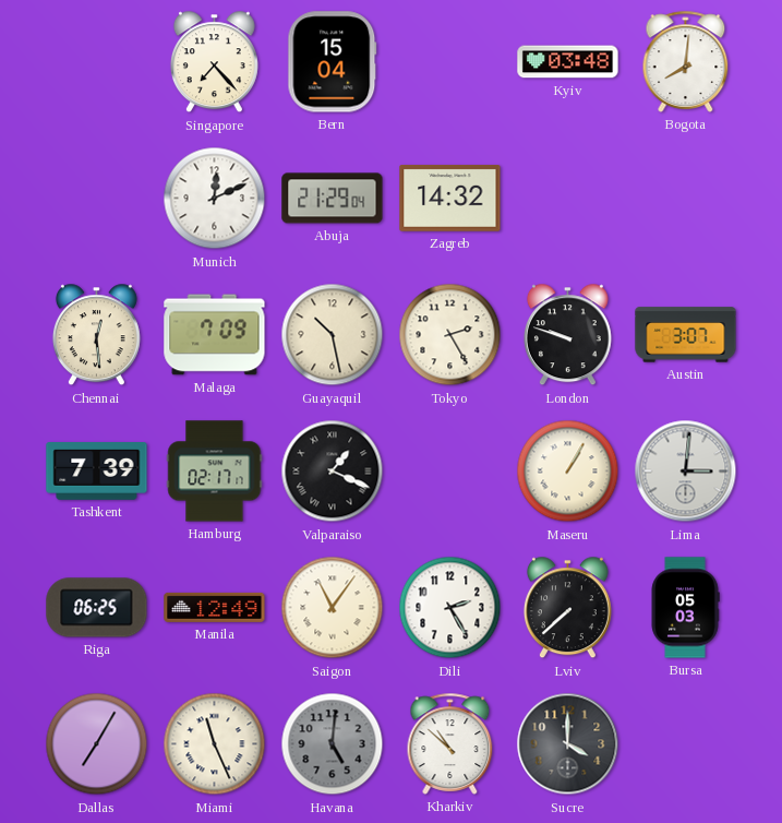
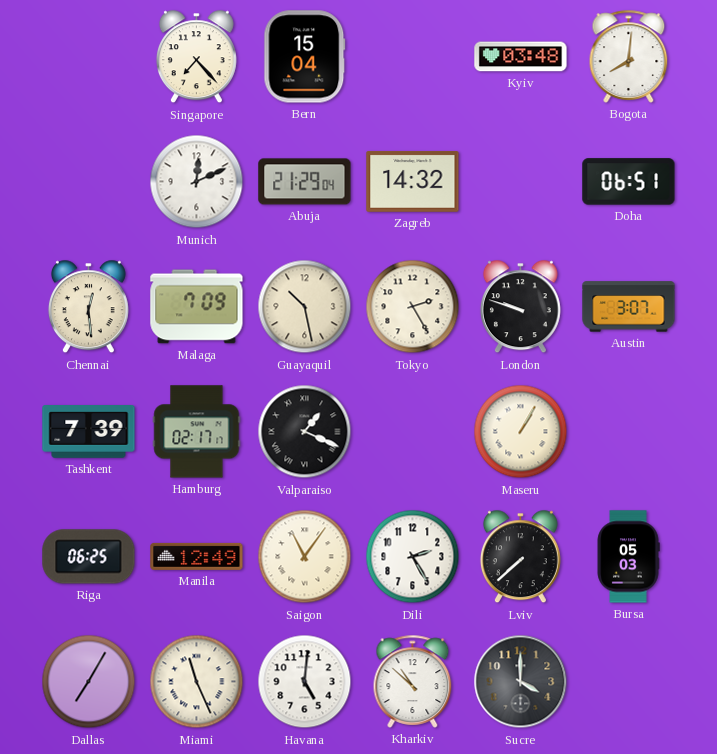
Doha: none -> 06:51 (629, 182)
Lima: 3:01 -> none (686, 472)
Havana dial: grey -> white (305, 682)
